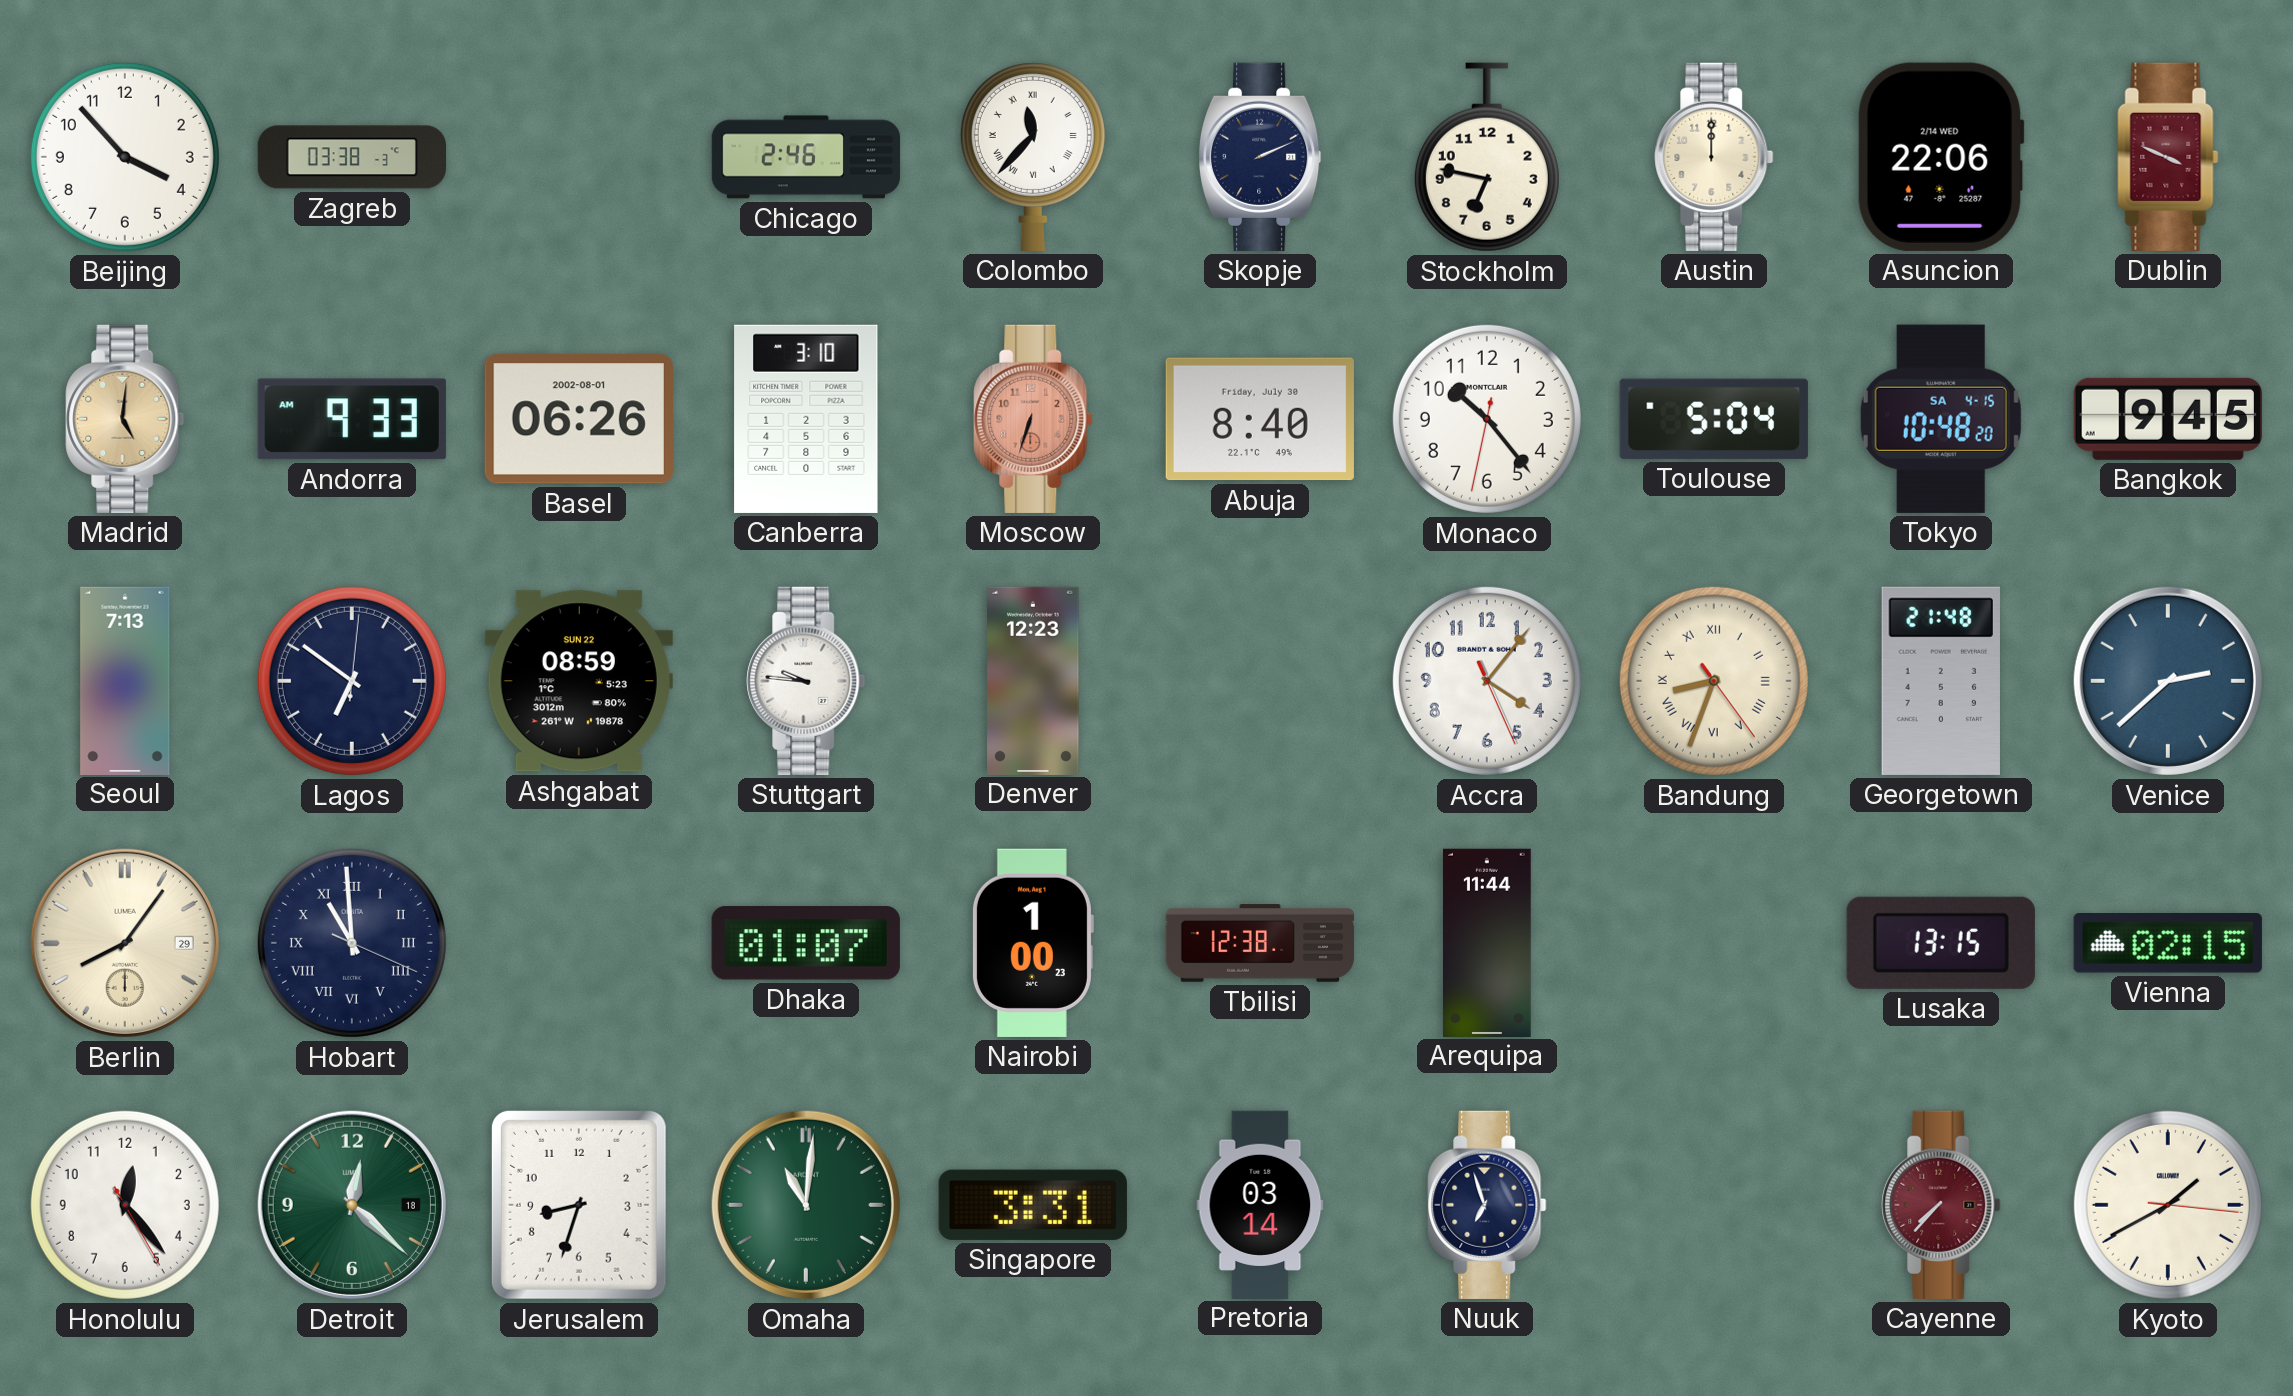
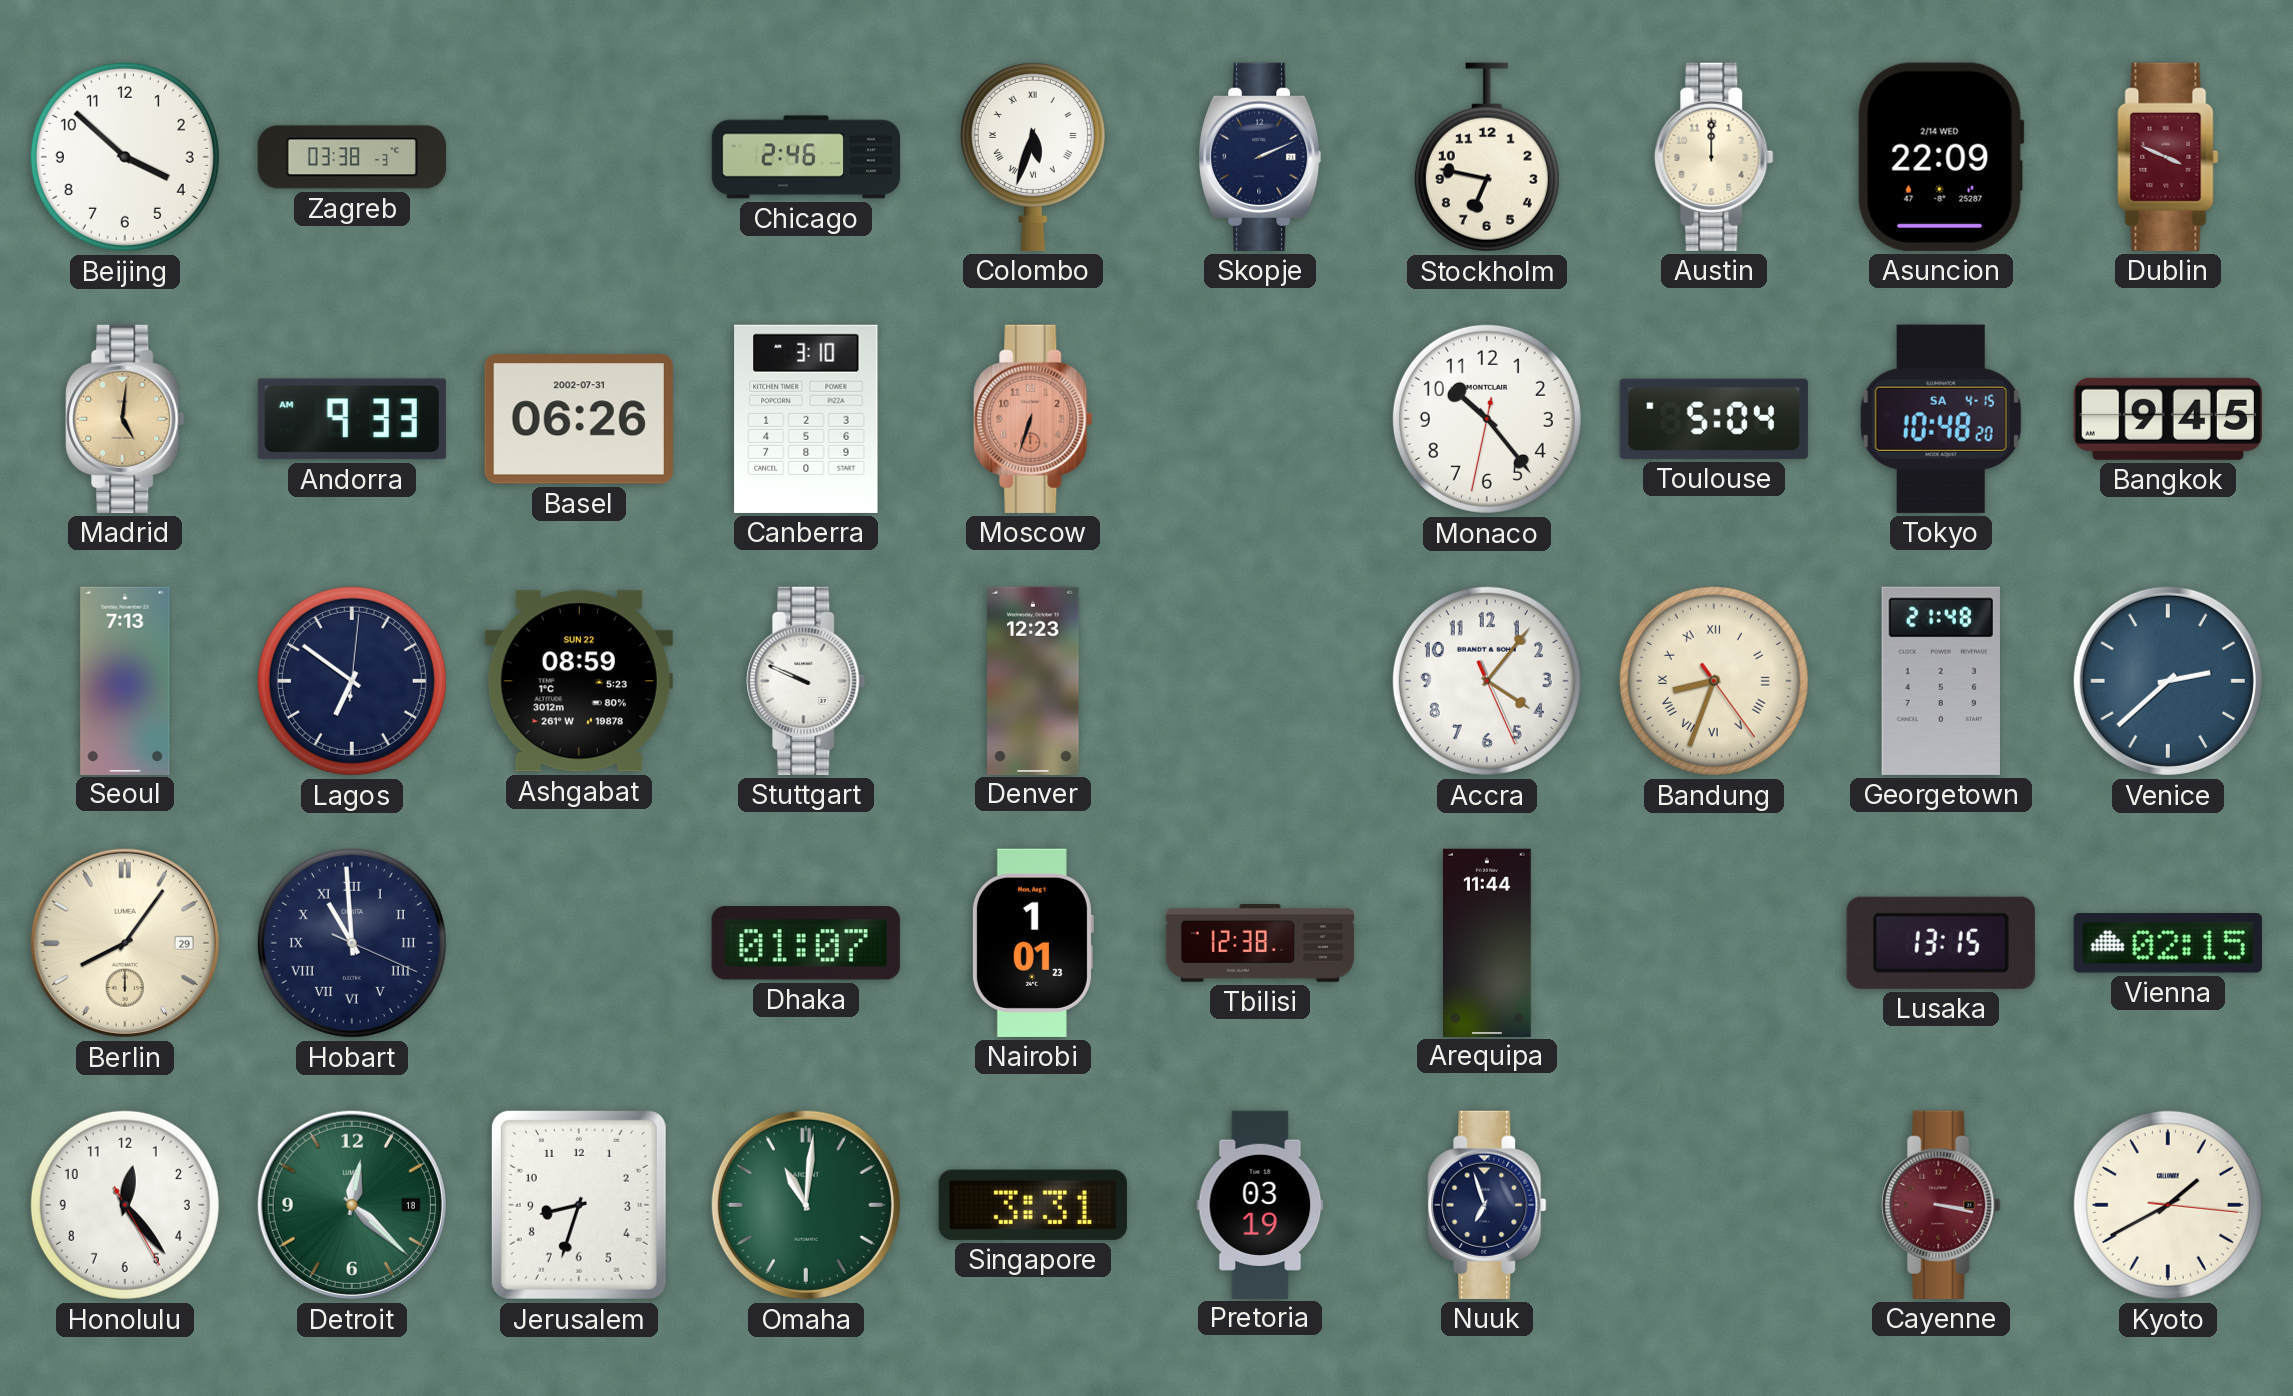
Beijing: 3:53 -> 3:52 (125, 157)
Colombo: 11:37 -> 5:33 (1033, 156)
Asuncion: 22:06 -> 22:09 (1941, 157)
Basel date: 2002-08-01 -> 2002-07-31 (579, 419)
Abuja: 8:40 -> none (1260, 419)
Stuttgart: 9:46 -> 9:49 (806, 681)
Nairobi: 1:00 -> 1:01 (1032, 943)
Pretoria: 03:14 -> 03:19 (1260, 1204)
Cayenne: 7:37 -> 3:17 (1941, 1205)
